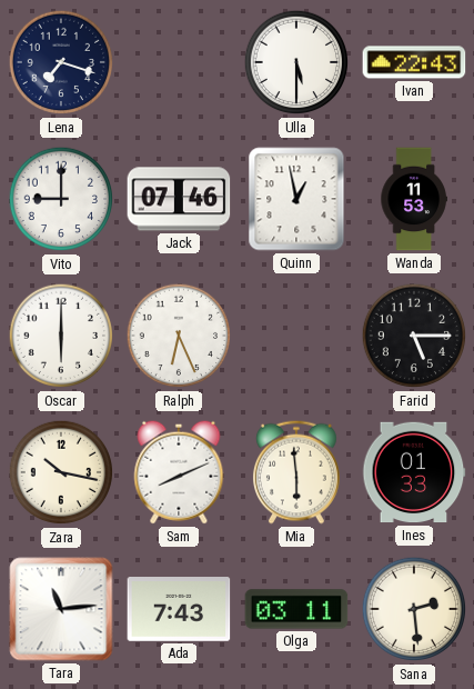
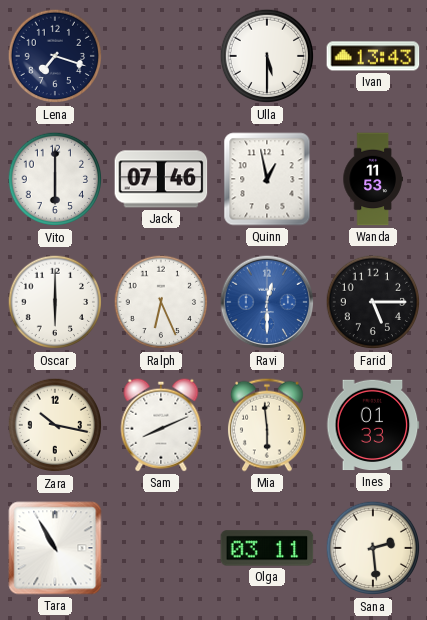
Ivan: 22:43 -> 13:43 (373, 56)
Vito: 9:00 -> 6:00 (55, 179)
Ravi: none -> 12:30 (267, 302)
Tara: 11:14 -> 10:55 (55, 548)
Ada: 7:43 -> none (179, 610)
